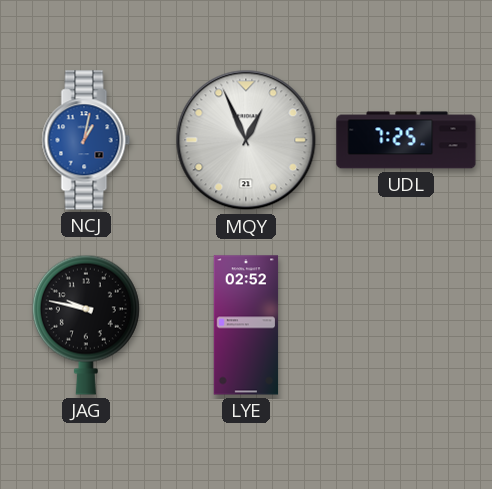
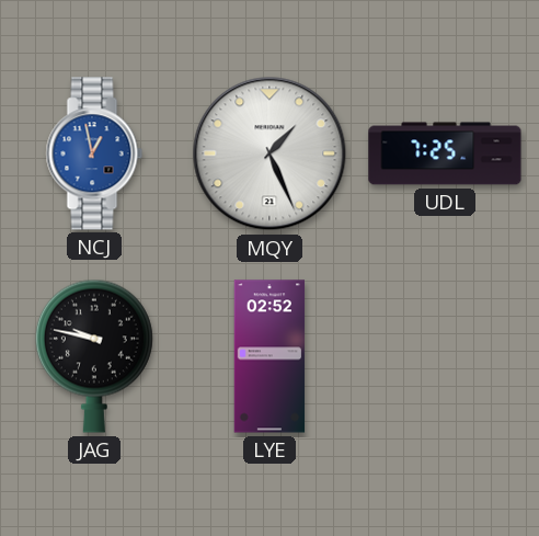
NCJ: 1:02 -> 12:58 (94, 153)
MQY: 12:56 -> 1:26 (269, 153)
